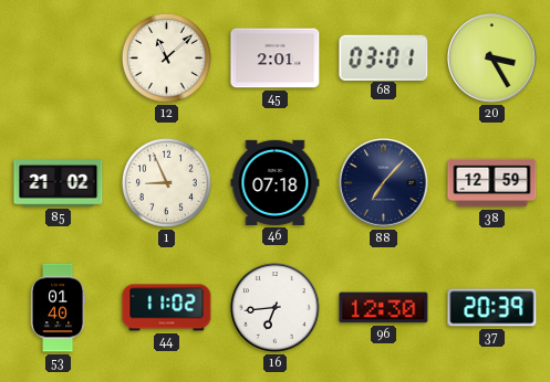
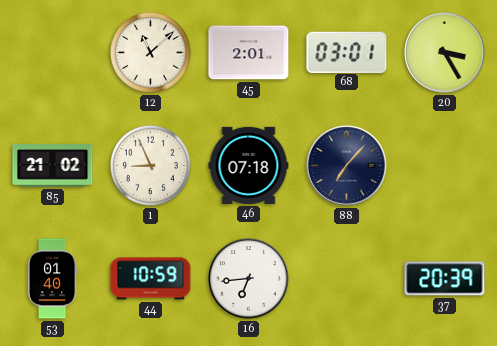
38: 12:59 -> none (492, 183)
44: 11:02 -> 10:59 (151, 279)
96: 12:30 -> none (384, 308)
